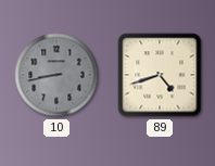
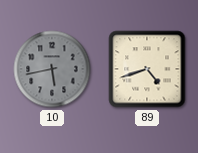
10: 8:43 -> 5:43 (52, 69)
